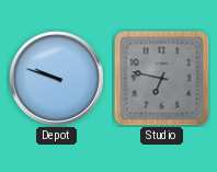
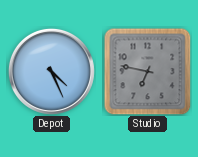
Depot: 9:48 -> 4:26 (51, 71)
